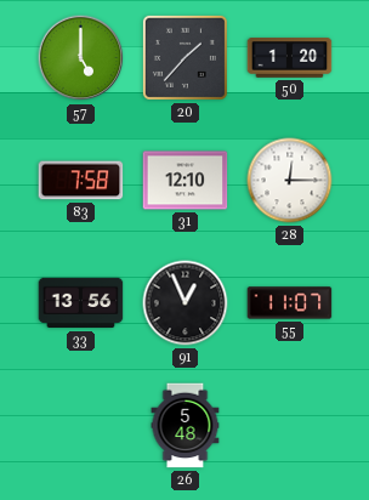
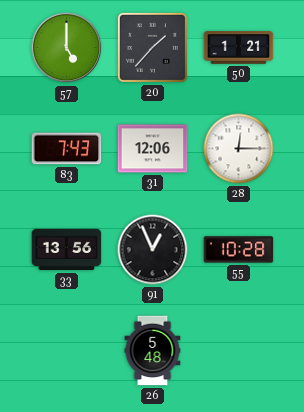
50: 1:20 -> 1:21 (239, 48)
83: 7:58 -> 7:43 (67, 149)
31: 12:10 -> 12:06 (153, 149)
55: 11:07 -> 10:28 (239, 250)
